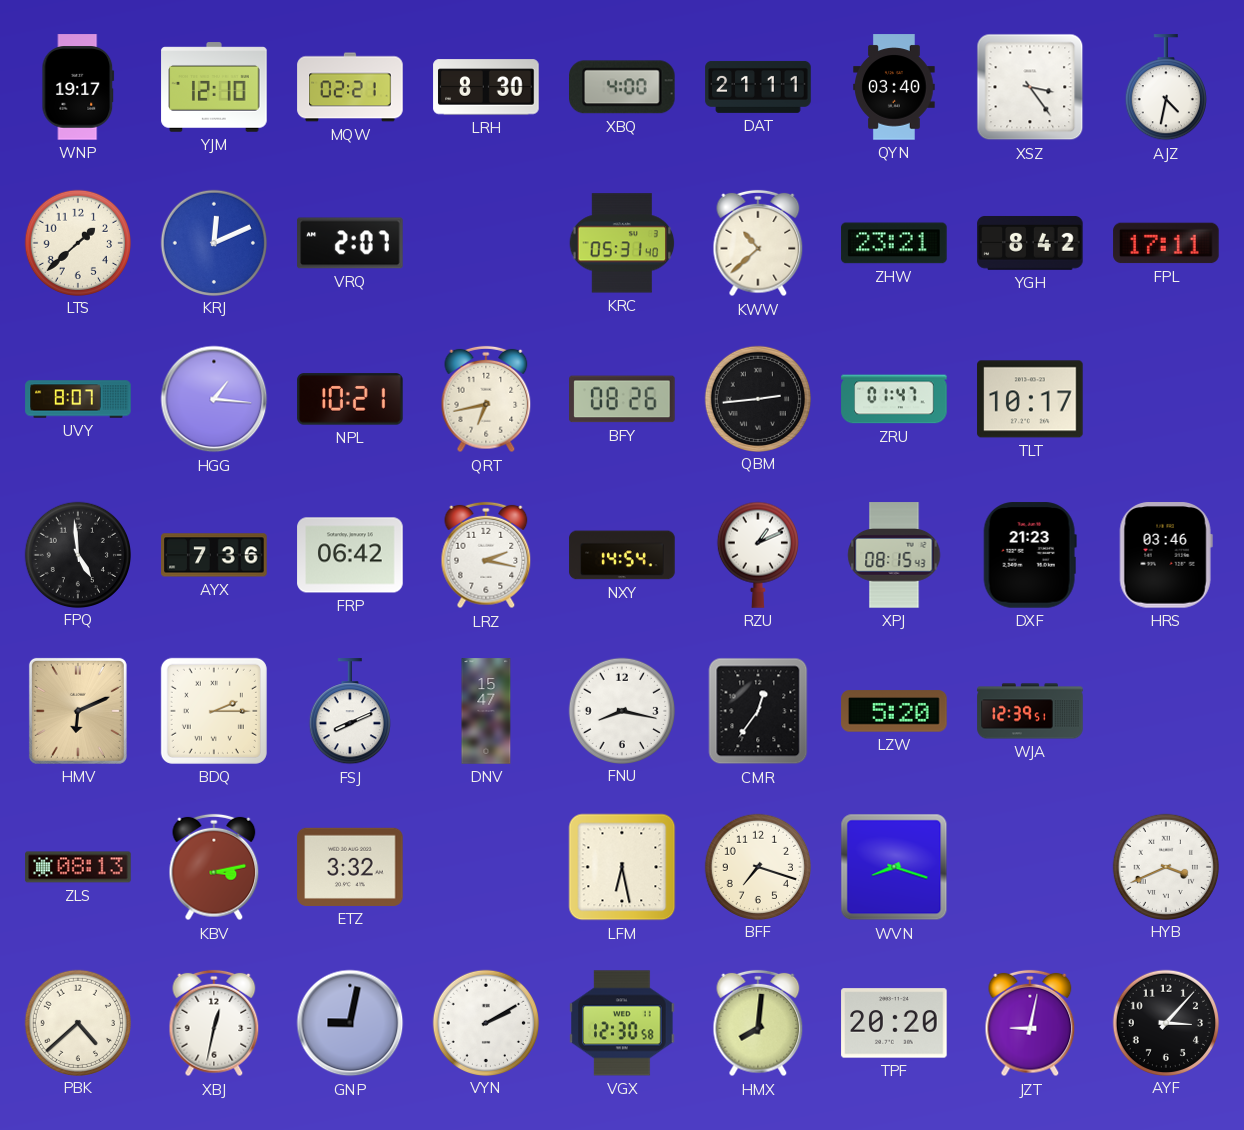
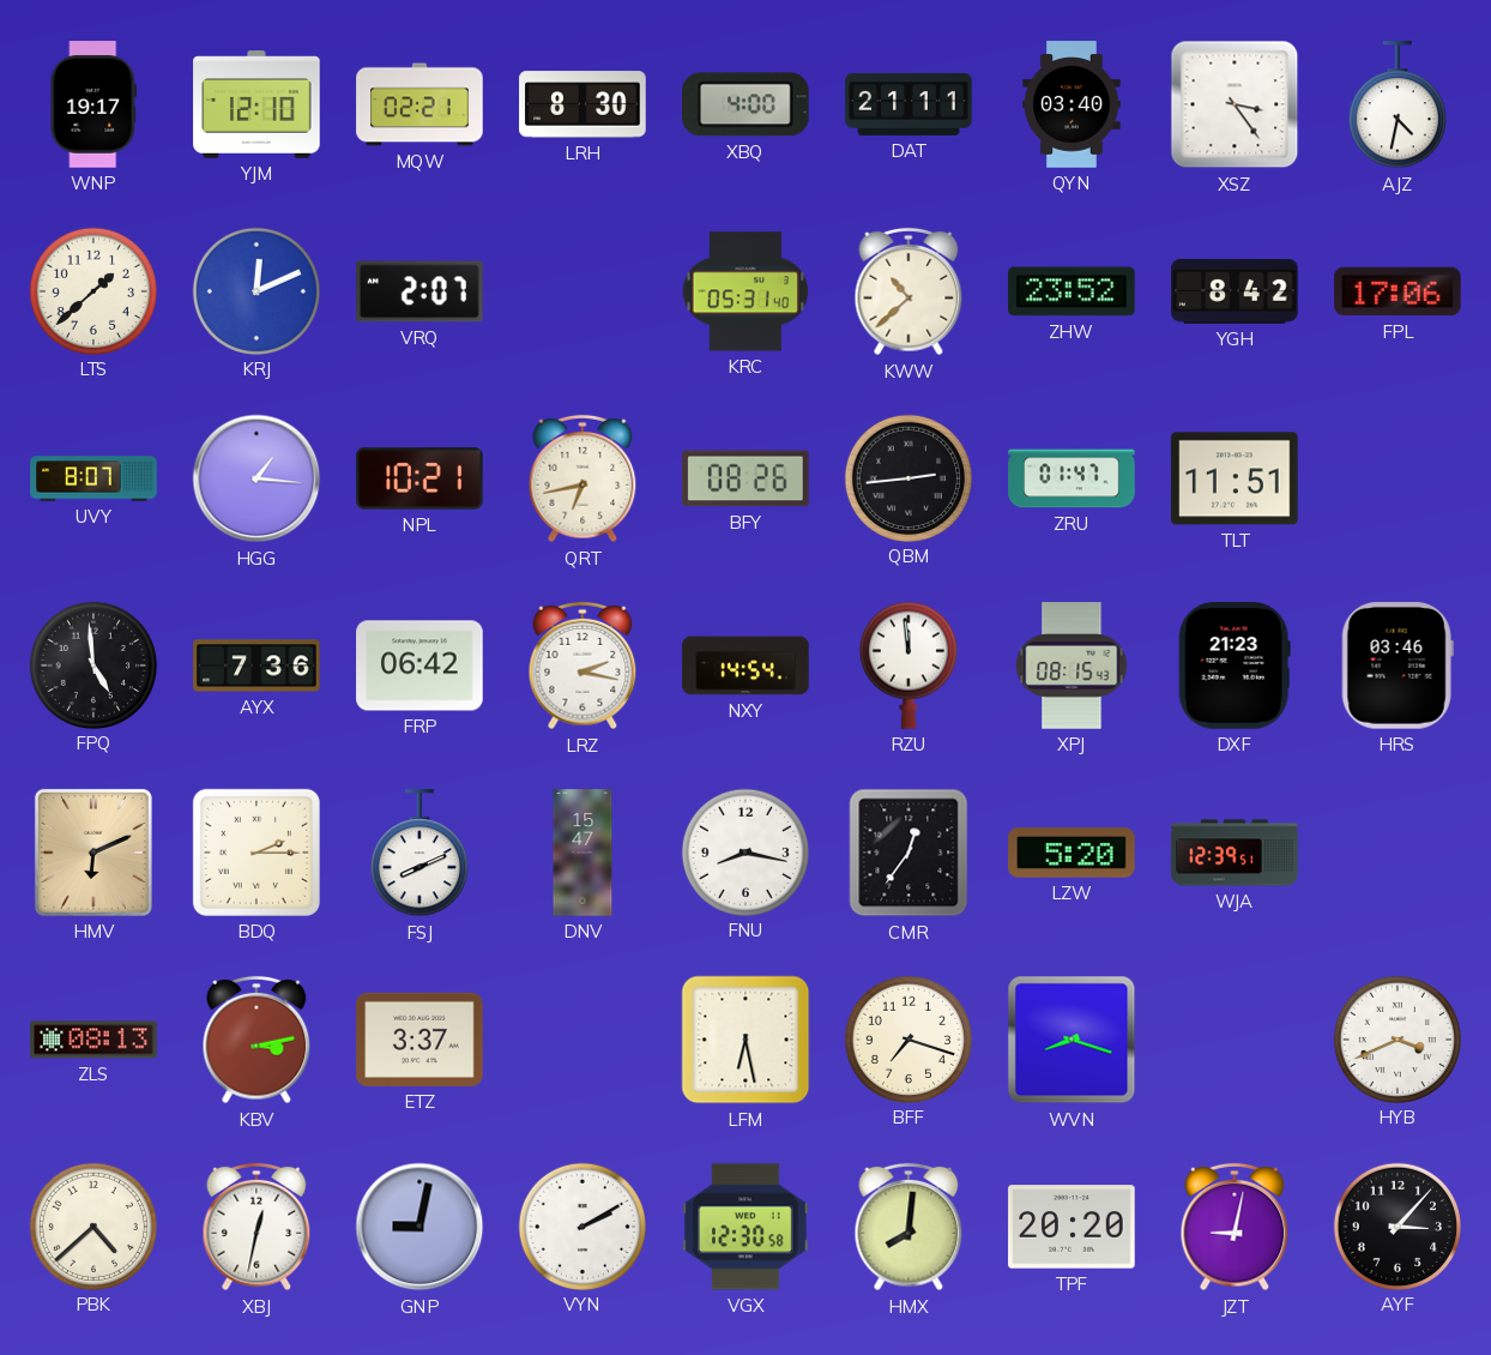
ZHW: 23:21 -> 23:52 (1072, 291)
FPL: 17:11 -> 17:06 (1398, 291)
TLT: 10:17 -> 11:51 (1235, 478)
RZU: 1:11 -> 11:59 (909, 666)
ETZ: 3:32 -> 3:37 (419, 1040)
